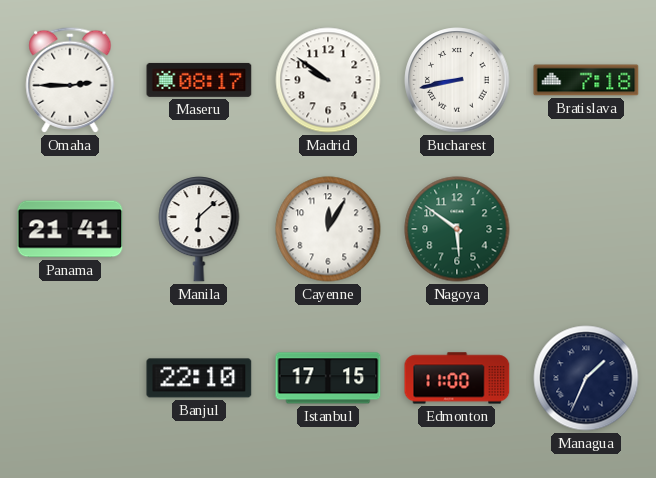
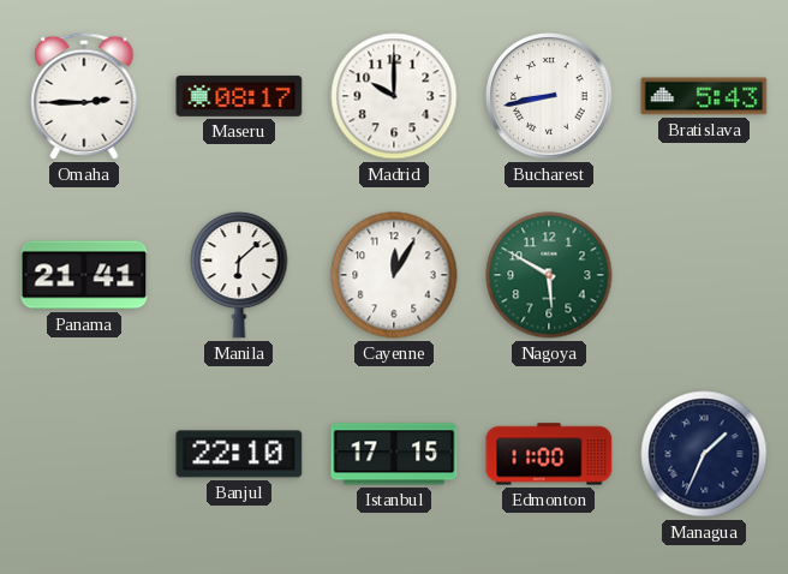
Madrid: 9:51 -> 10:00 (394, 96)
Bratislava: 7:18 -> 5:43 (704, 96)
Nagoya: 5:51 -> 5:50 (549, 275)
